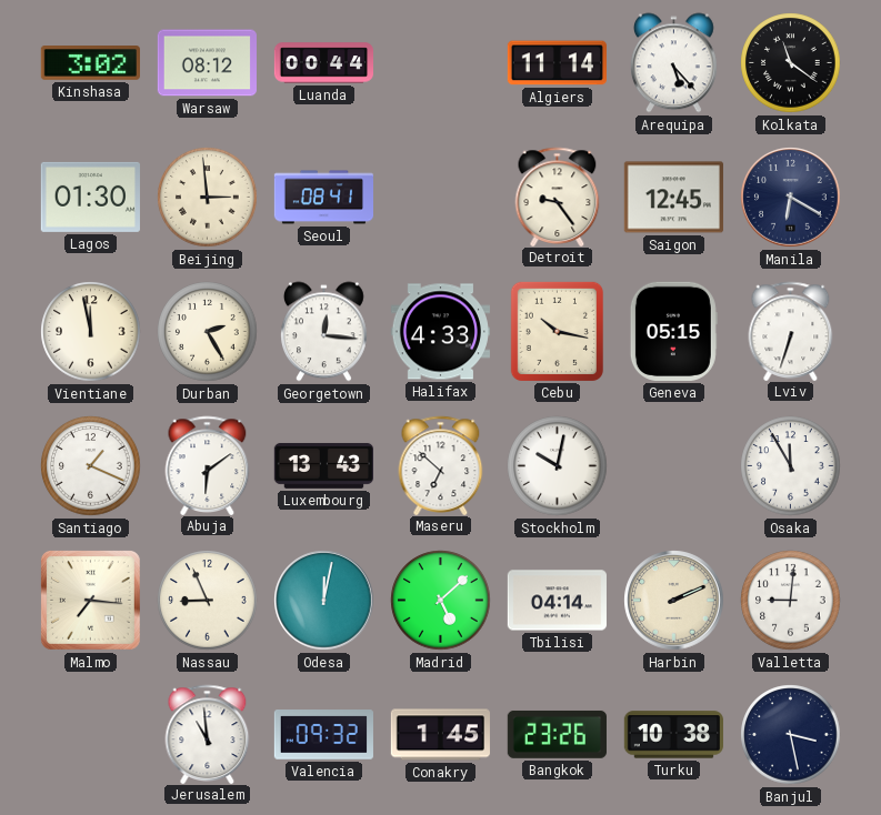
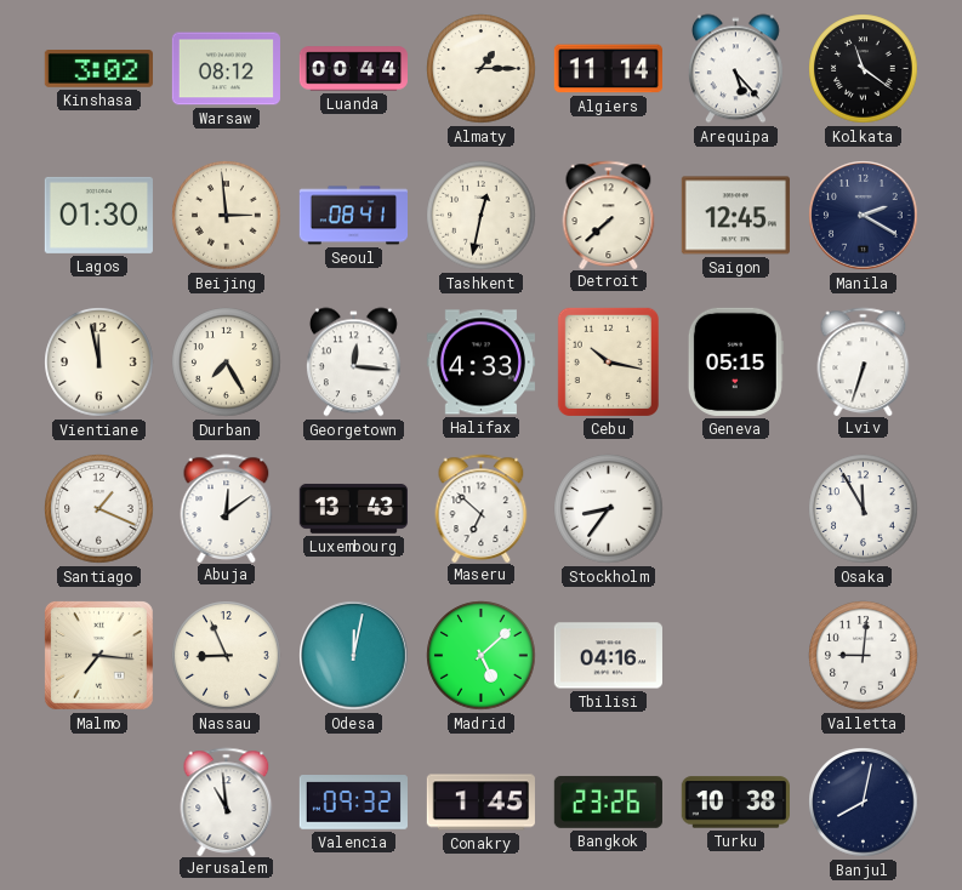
Almaty: none -> 1:15 (482, 69)
Tashkent: none -> 12:32 (482, 216)
Detroit: 9:24 -> 7:38 (609, 215)
Manila: 6:20 -> 2:20 (864, 216)
Durban: 2:25 -> 7:25 (227, 363)
Abuja: 6:09 -> 12:09 (227, 508)
Stockholm: 10:02 -> 8:36 (609, 509)
Tbilisi: 04:14 -> 04:16 (608, 656)
Harbin: 2:11 -> none (674, 601)
Banjul: 3:28 -> 8:02 (864, 803)
